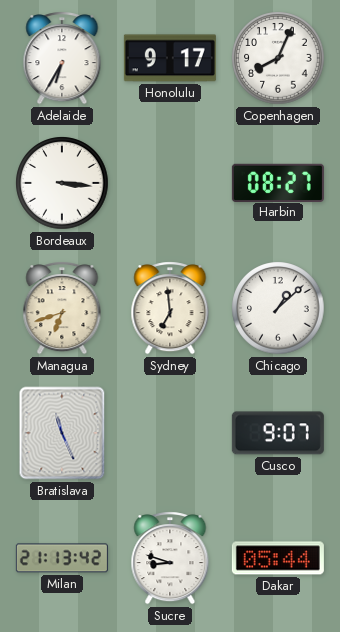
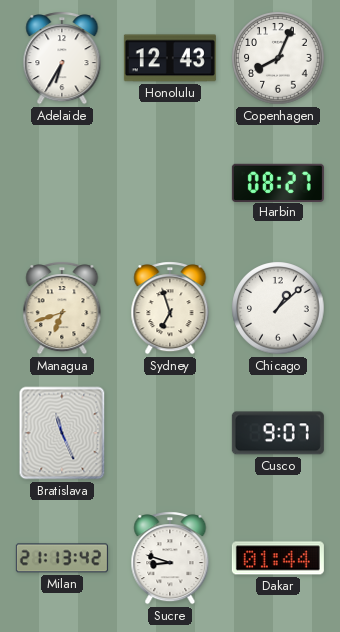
Honolulu: 9:17 -> 12:43 (170, 58)
Bordeaux: 3:16 -> none (62, 183)
Sydney: 6:59 -> 6:57 (170, 308)
Dakar: 05:44 -> 01:44 (278, 558)
